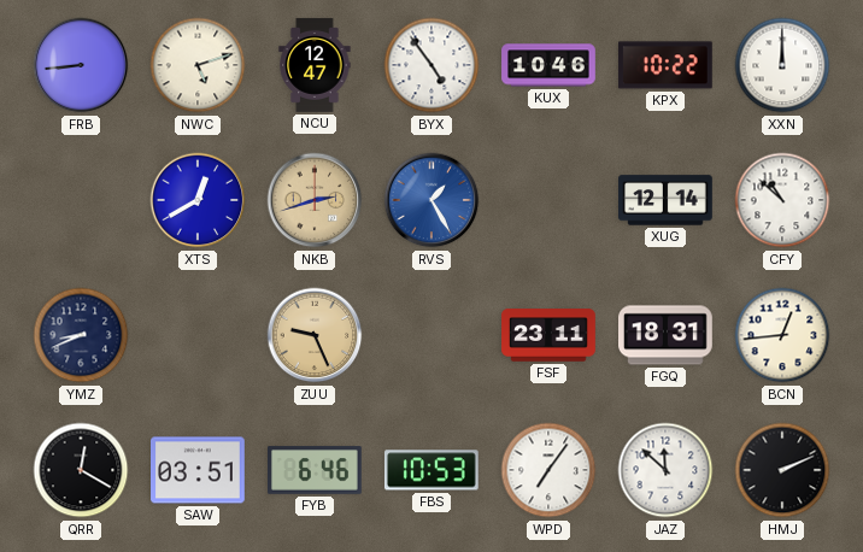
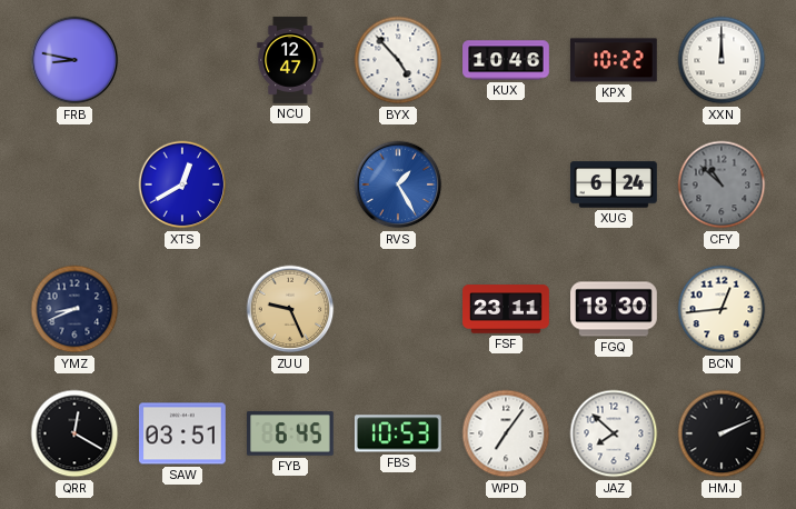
FRB: 8:44 -> 8:47 (74, 60)
NWC: 5:12 -> none (198, 65)
BYX: 4:54 -> 4:53 (398, 60)
NKB: 2:42 -> none (315, 200)
XUG: 12:14 -> 6:24 (615, 184)
CFY dial: white -> grey (722, 184)
FGQ: 18:31 -> 18:30 (615, 309)
FYB: 6:46 -> 6:45 (291, 433)
JAZ: 11:52 -> 7:52 (614, 433)
